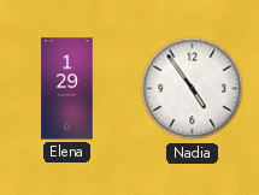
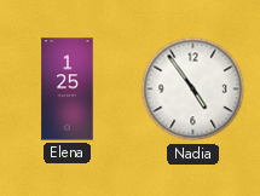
Elena: 1:29 -> 1:25 (68, 90)
